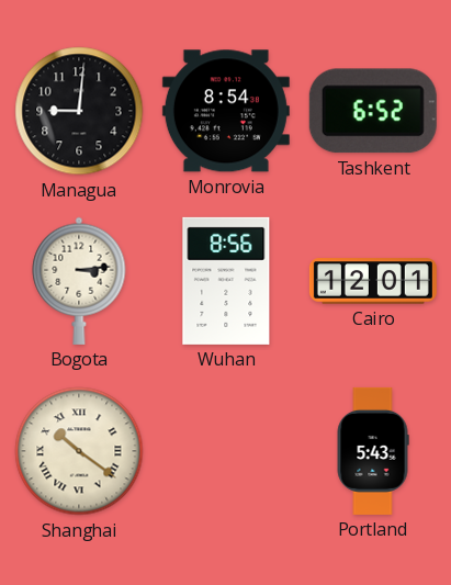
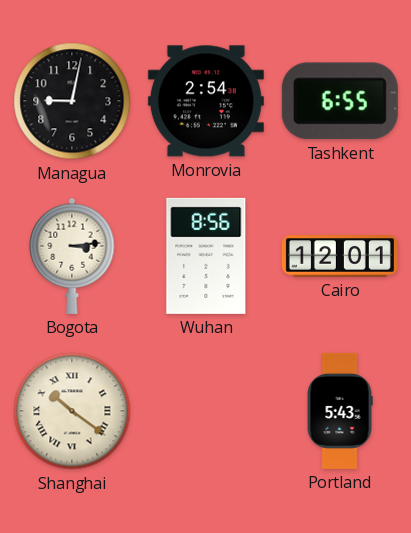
Managua: 9:01 -> 9:02 (72, 101)
Monrovia: 8:54 -> 2:54 (206, 101)
Tashkent: 6:52 -> 6:55 (340, 101)
